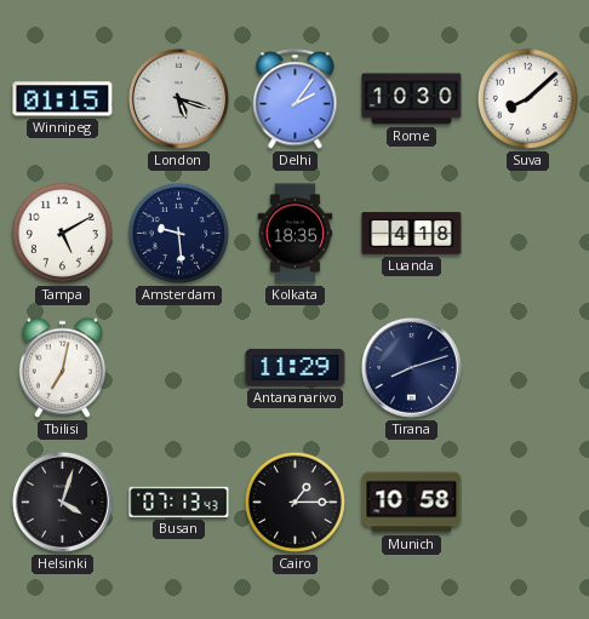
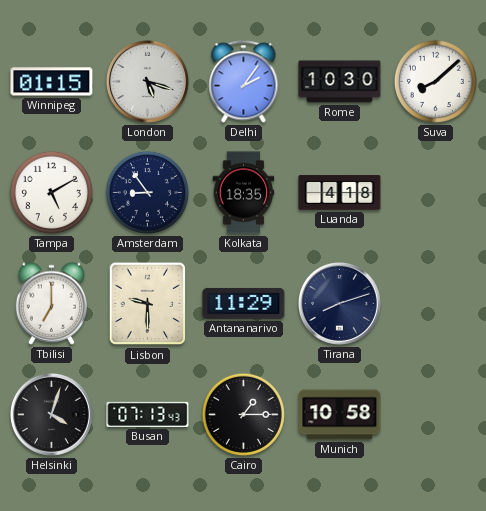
Amsterdam: 9:29 -> 8:54 (147, 192)
Tbilisi: 7:02 -> 7:00 (51, 303)
Lisbon: none -> 9:30 (148, 304)
